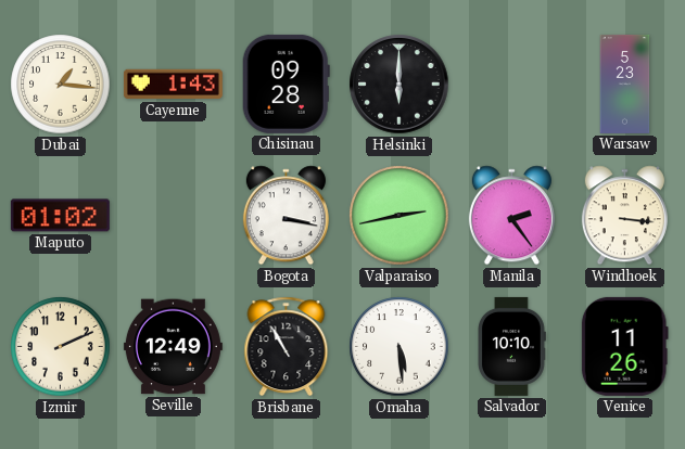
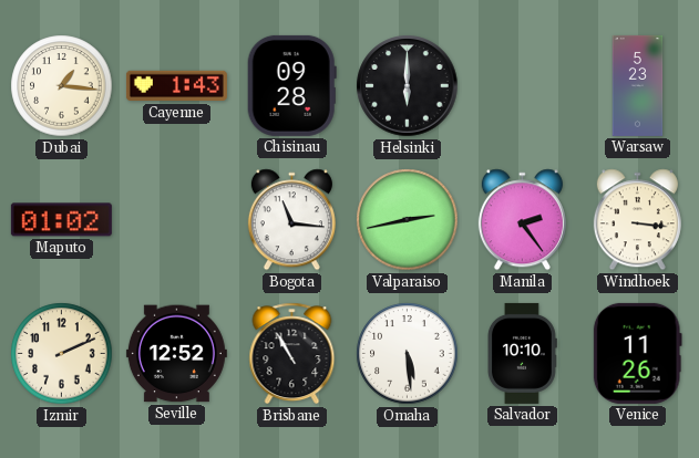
Bogota: 3:17 -> 11:16 (291, 220)
Seville: 12:49 -> 12:52 (176, 354)
